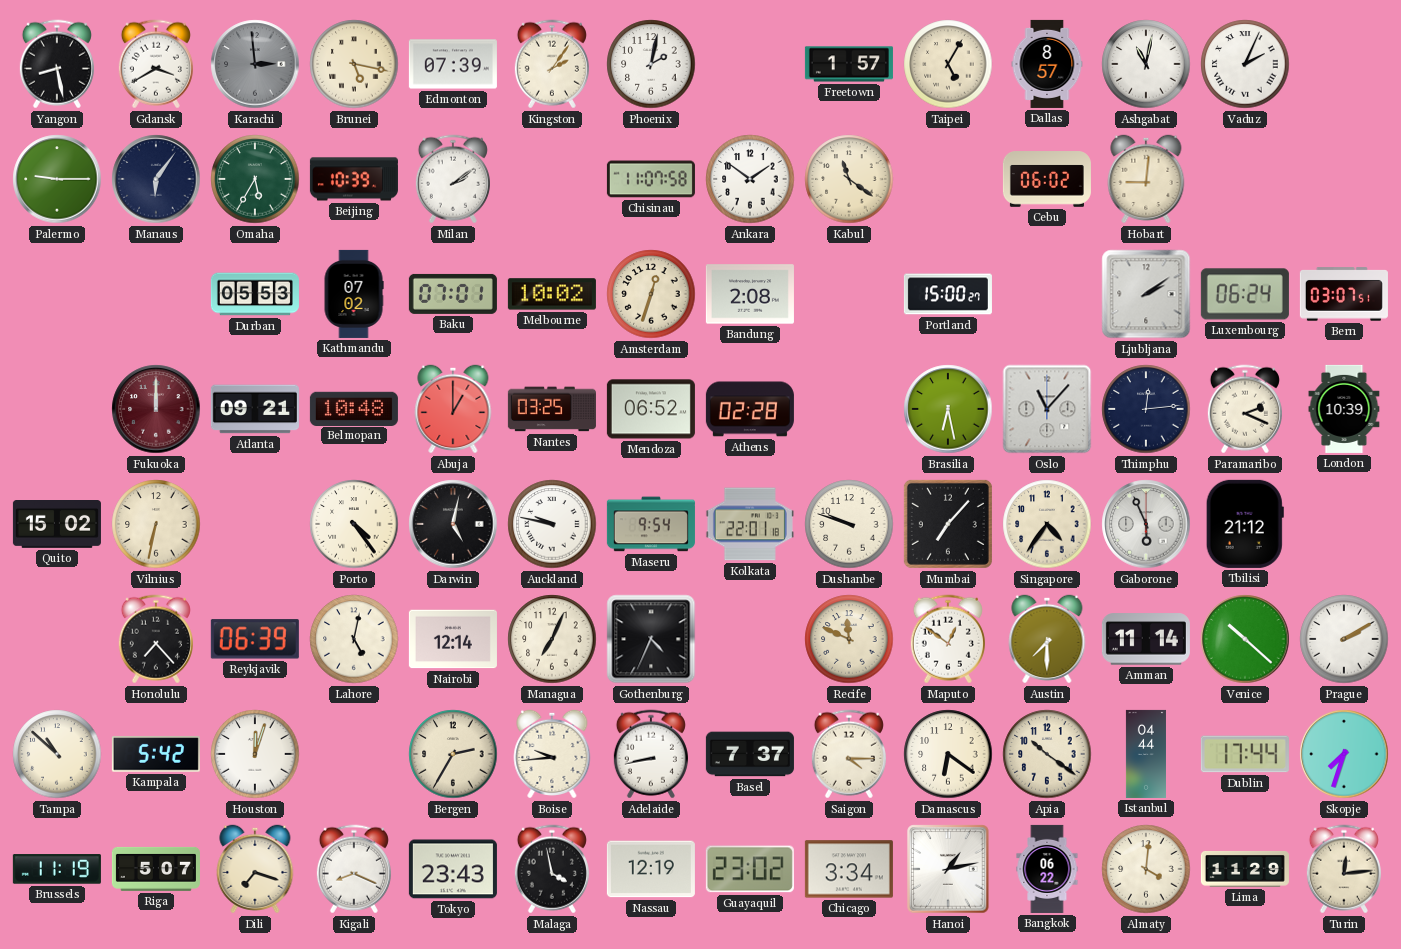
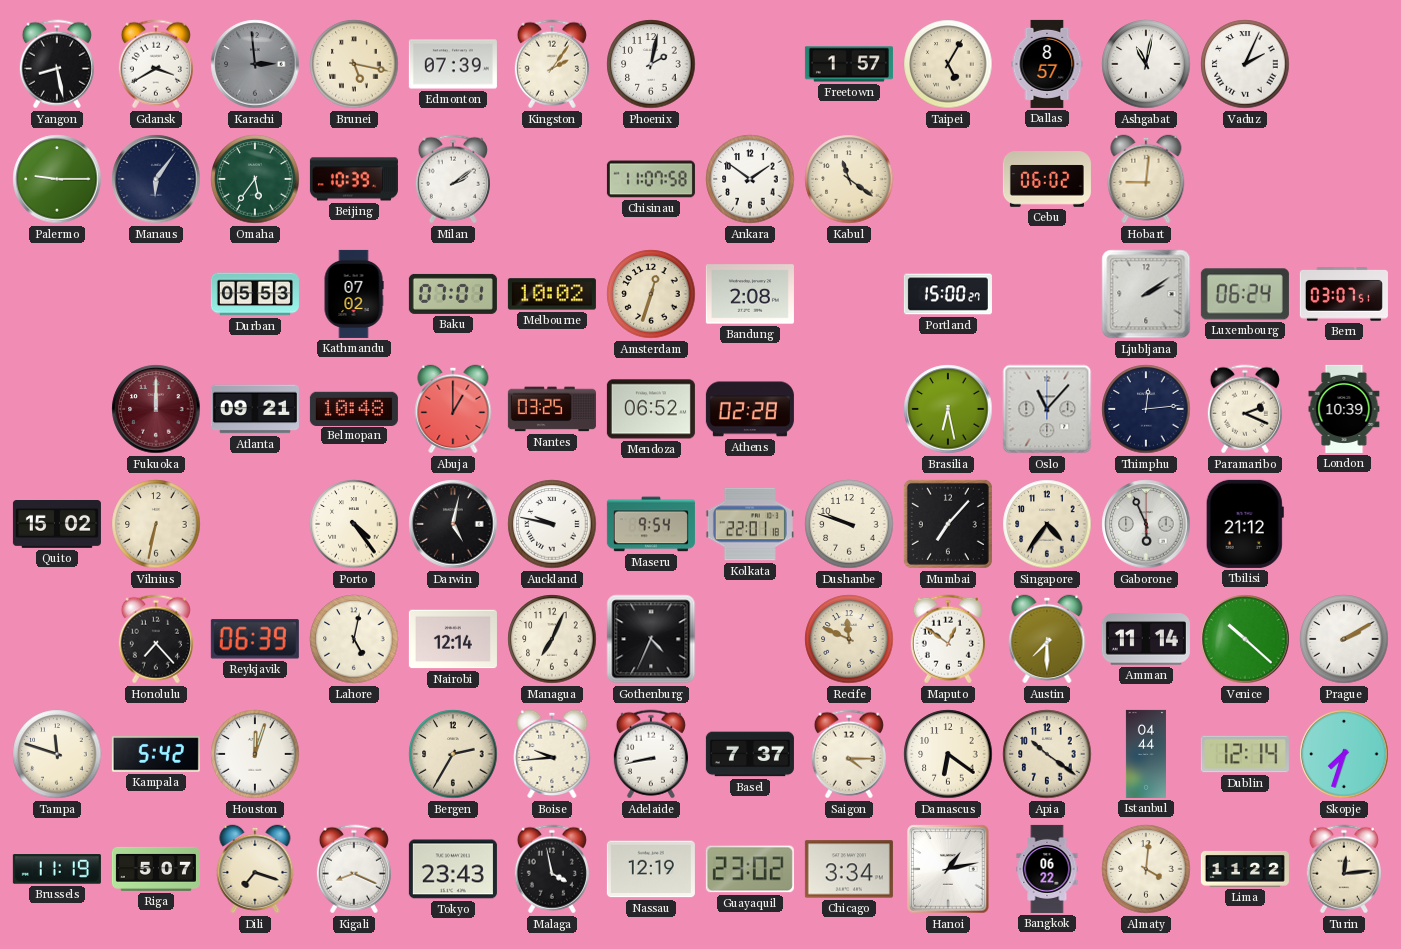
Omaha: 5:35 -> 5:36 (255, 179)
Tampa: 10:52 -> 11:48 (57, 754)
Dublin: 17:44 -> 12:14 (1245, 754)
Lima: 11:29 -> 11:22 (1245, 869)
